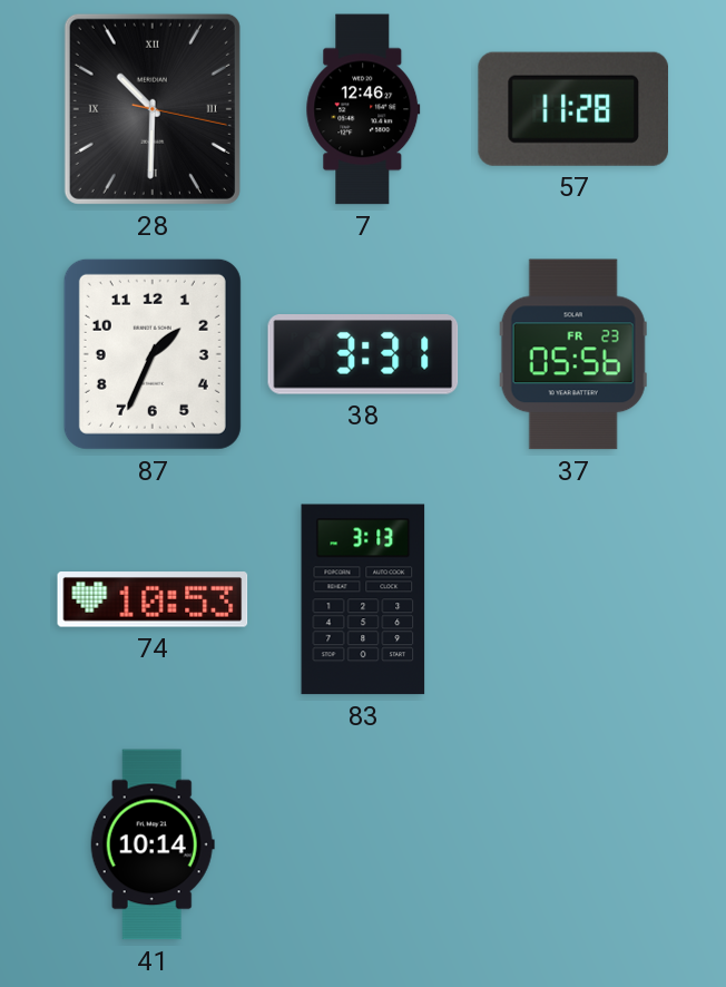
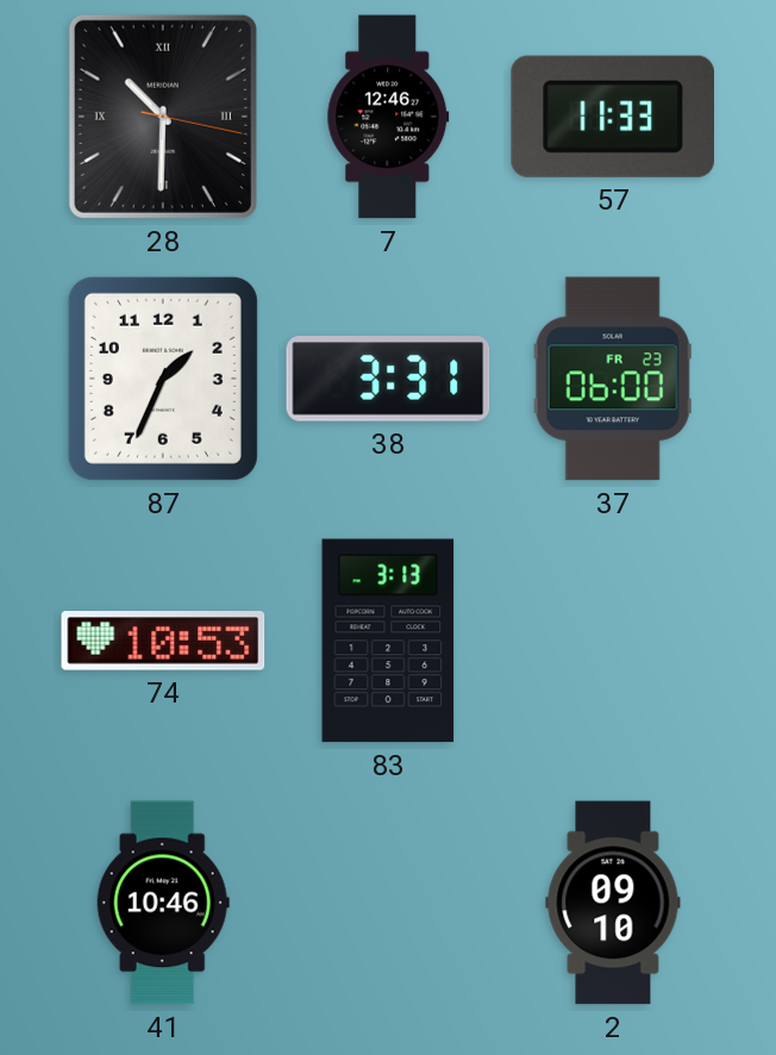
57: 11:28 -> 11:33 (613, 117)
37: 05:56 -> 06:00 (613, 379)
41: 10:14 -> 10:46 (163, 903)
2: none -> 09:10 (613, 903)
